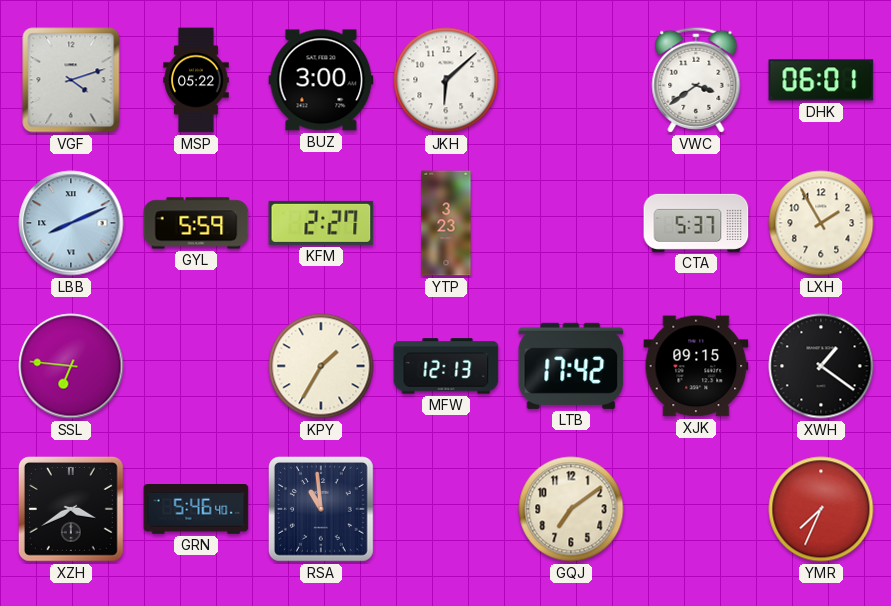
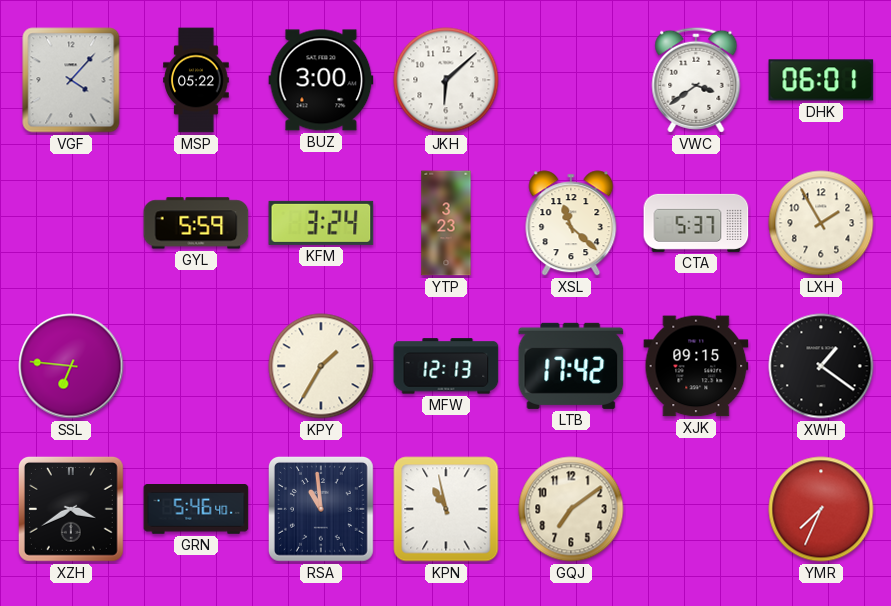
VGF: 4:12 -> 4:07 (71, 80)
LBB: 8:11 -> none (71, 223)
KFM: 2:27 -> 3:24 (321, 223)
XSL: none -> 11:22 (571, 223)
KPN: none -> 10:58 (446, 509)
